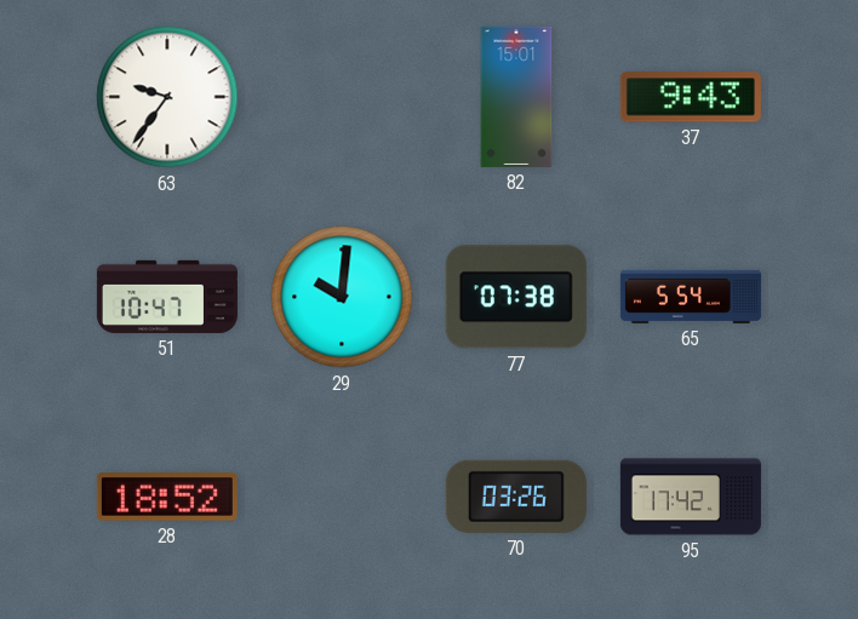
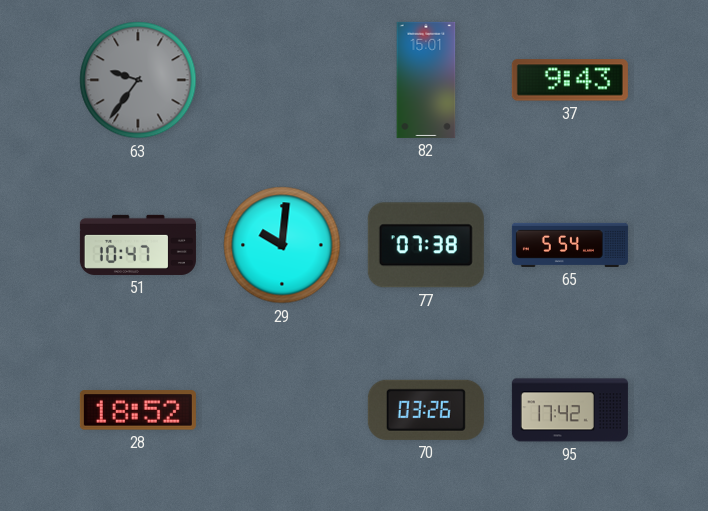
63 dial: white -> grey (138, 80)
